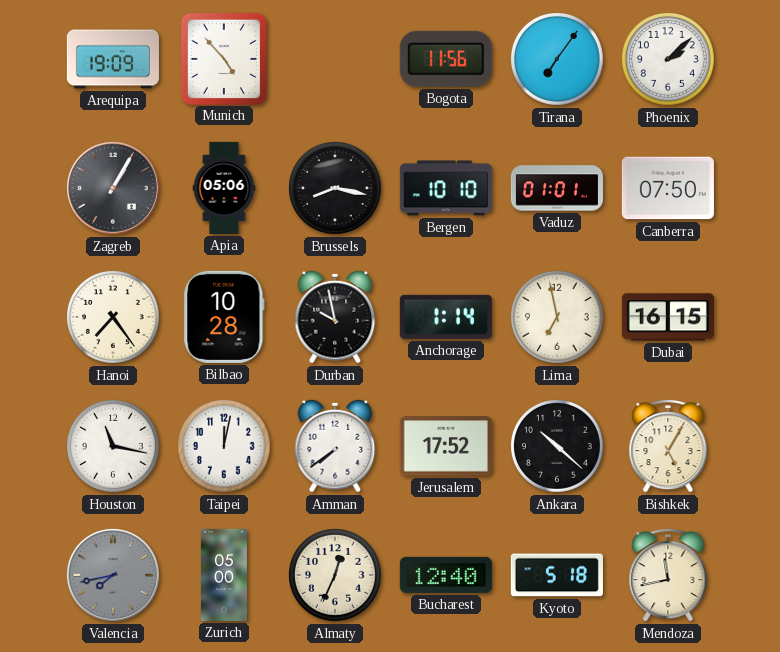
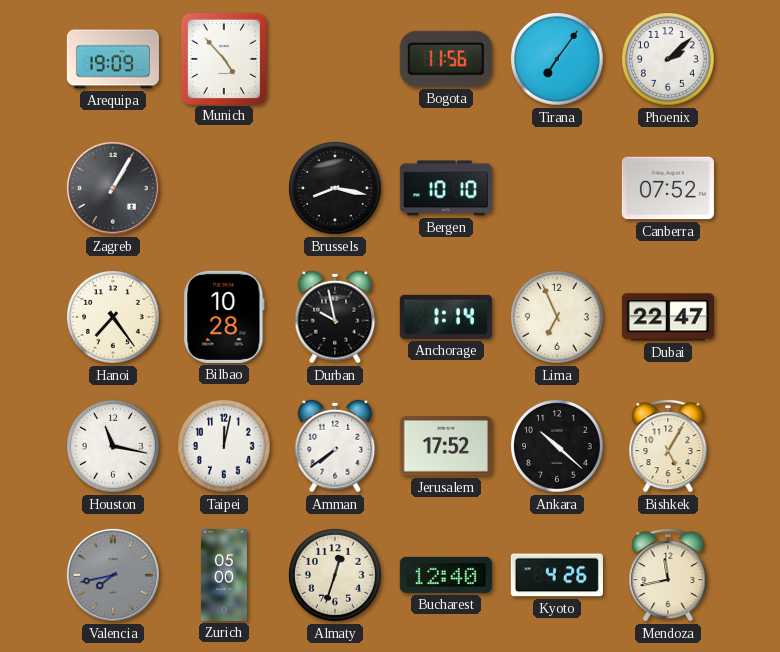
Apia: 05:06 -> none (224, 188)
Vaduz: 01:01 -> none (557, 188)
Canberra: 07:50 -> 07:52 (668, 188)
Lima: 6:58 -> 6:56 (558, 318)
Dubai: 16:15 -> 22:47 (668, 317)
Almaty: 12:34 -> 12:33 (336, 576)
Kyoto: 5:18 -> 4:26 (557, 575)
